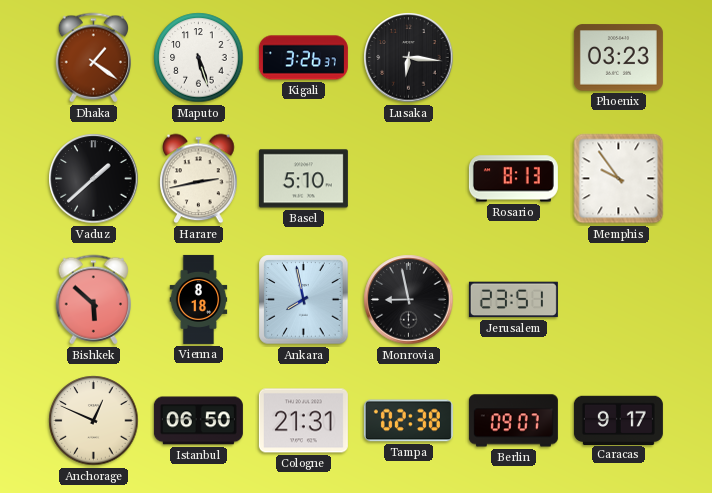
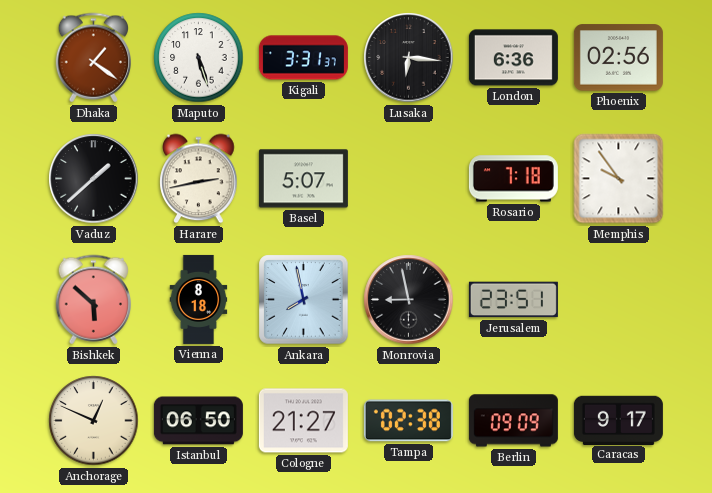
Kigali: 3:26 -> 3:31 (303, 58)
London: none -> 6:36 (513, 58)
Phoenix: 03:23 -> 02:56 (618, 58)
Basel: 5:10 -> 5:07 (303, 179)
Rosario: 8:13 -> 7:18 (513, 179)
Cologne: 21:31 -> 21:27 (303, 421)
Berlin: 09:07 -> 09:09 (513, 421)
